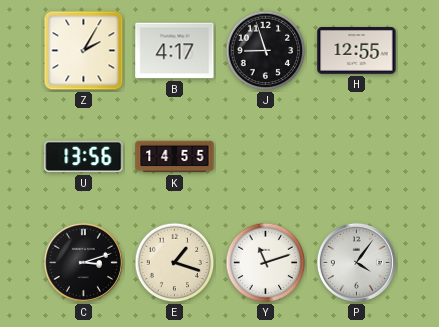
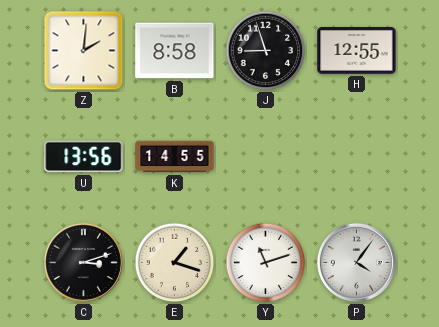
Z: 2:05 -> 2:01 (84, 51)
B: 4:17 -> 8:58 (175, 51)
